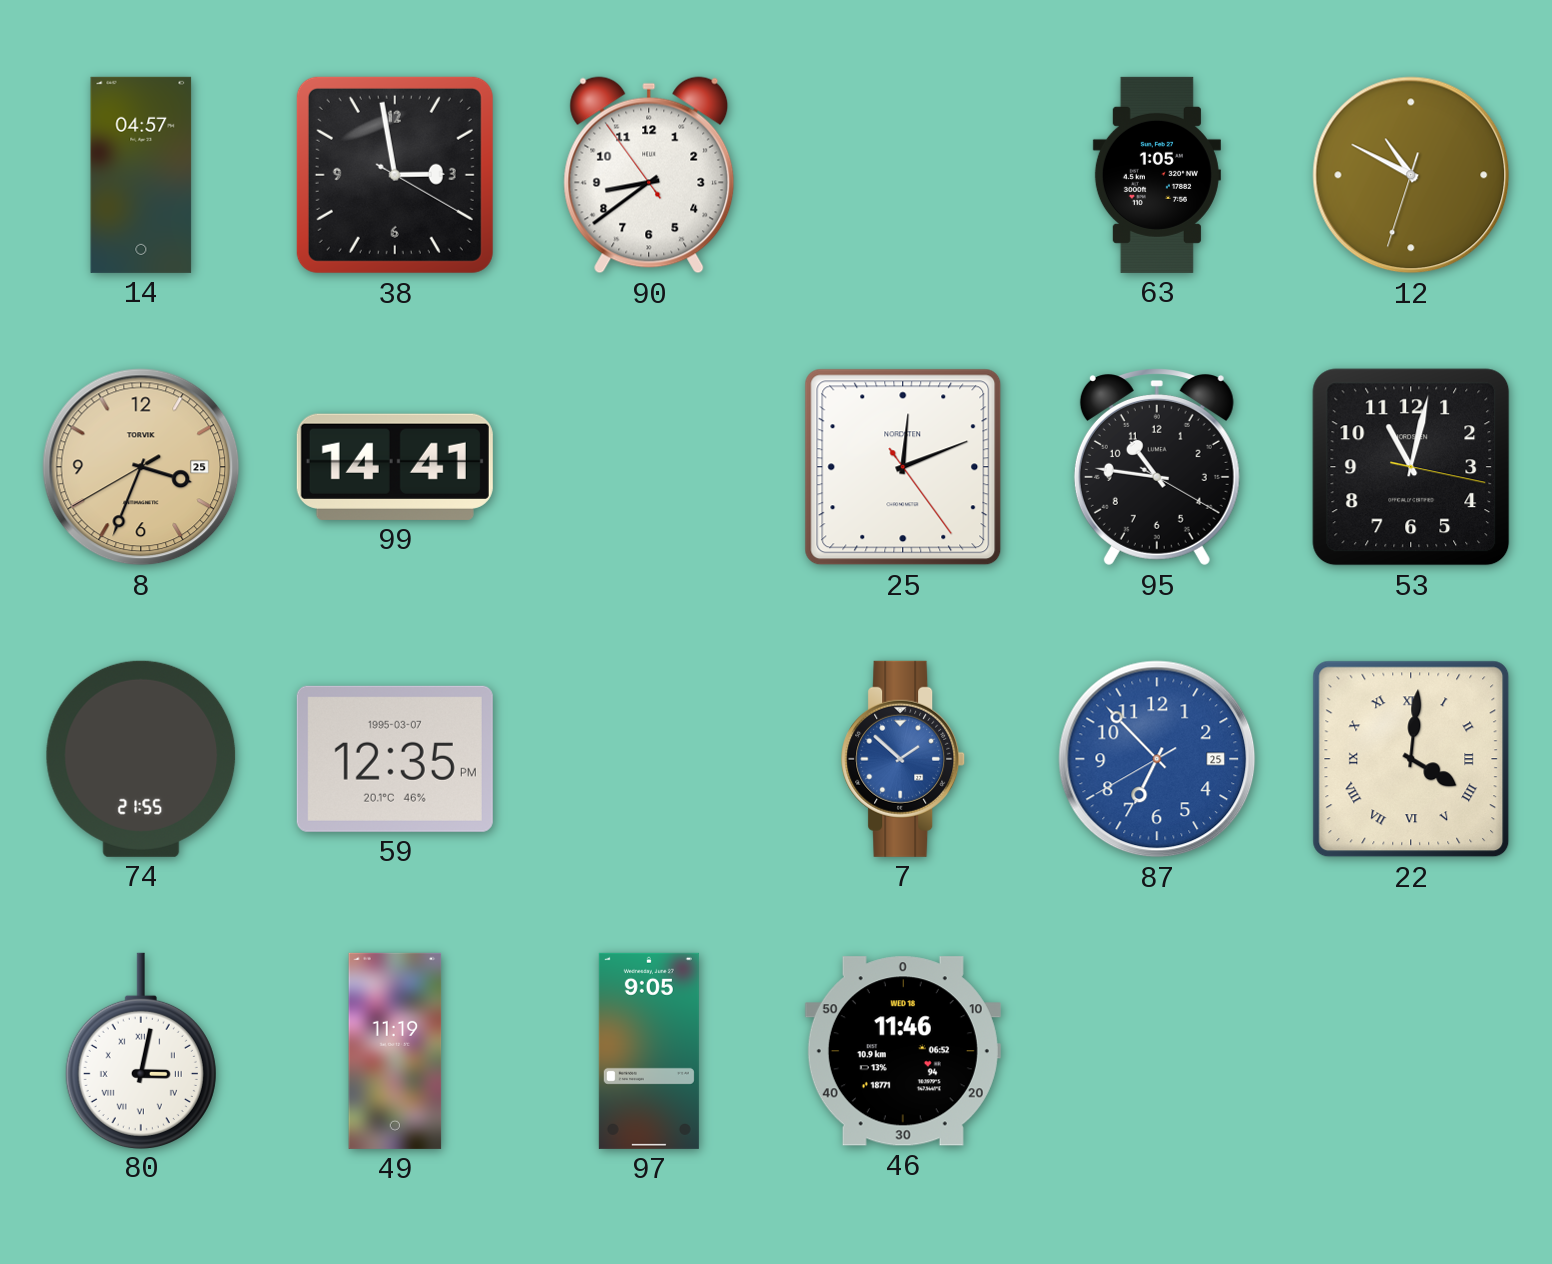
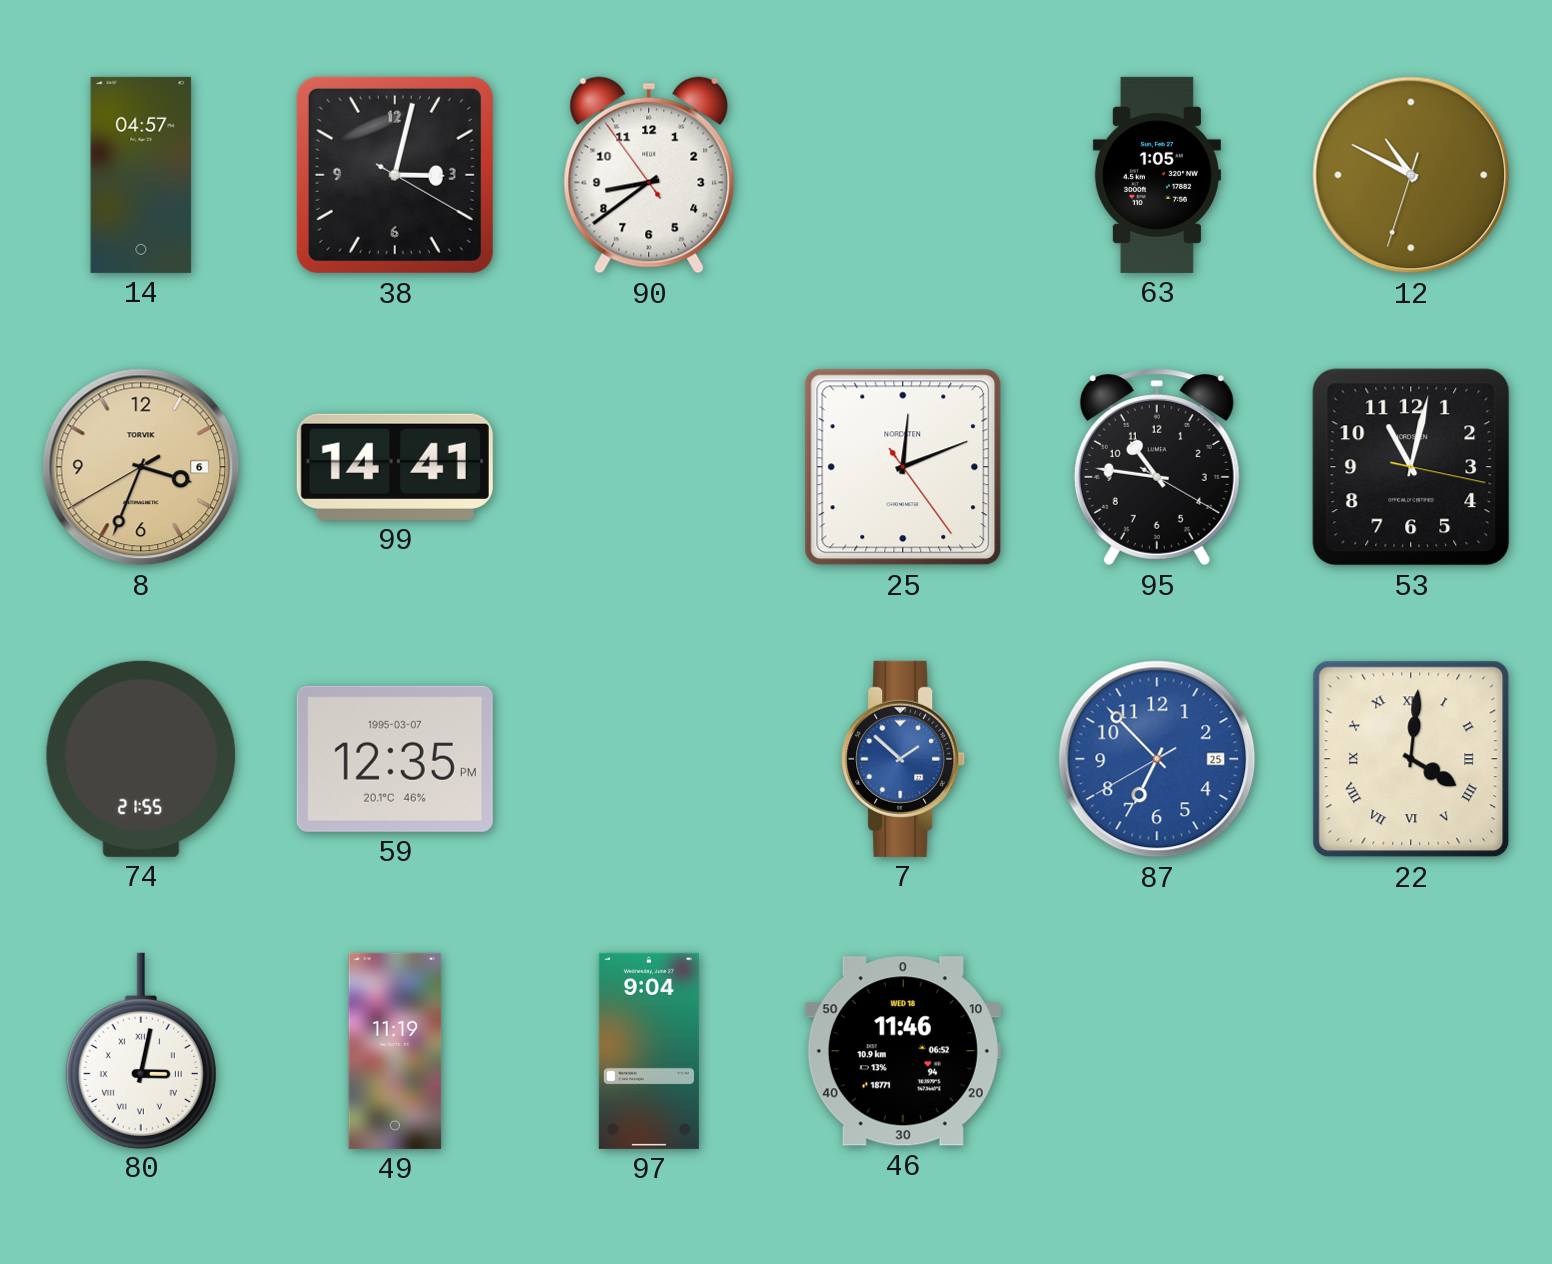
38: 2:58 -> 3:02 (395, 175)
8 date: 25 -> 6 (141, 467)
97: 9:05 -> 9:04 (649, 1051)
